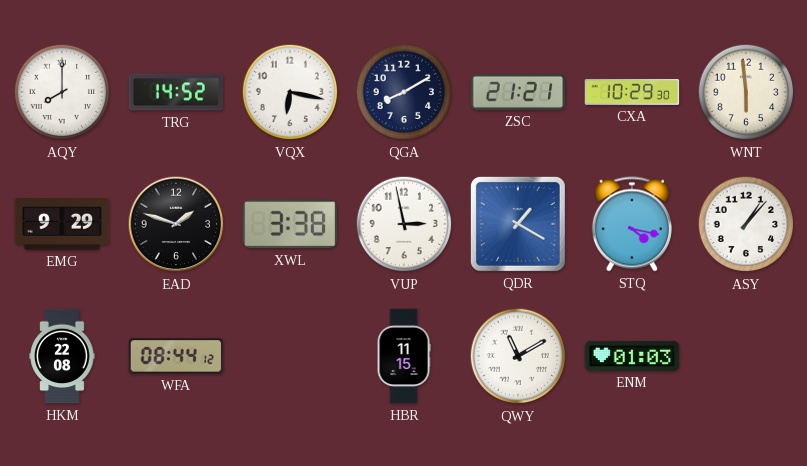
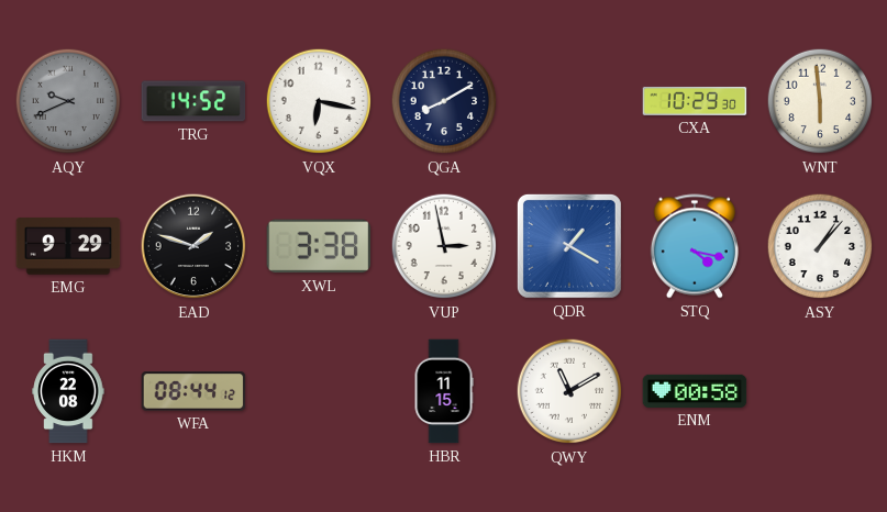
AQY: 8:00 -> 9:41 (68, 101)
AQY dial: white -> grey (68, 101)
ZSC: 21:21 -> none (518, 92)
ENM: 01:03 -> 00:58 (695, 391)
